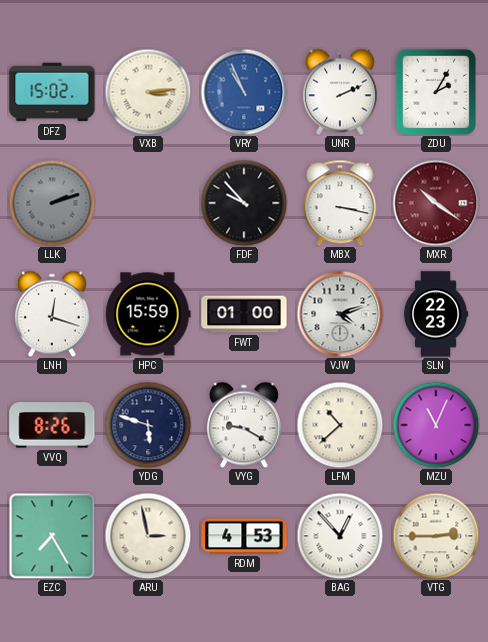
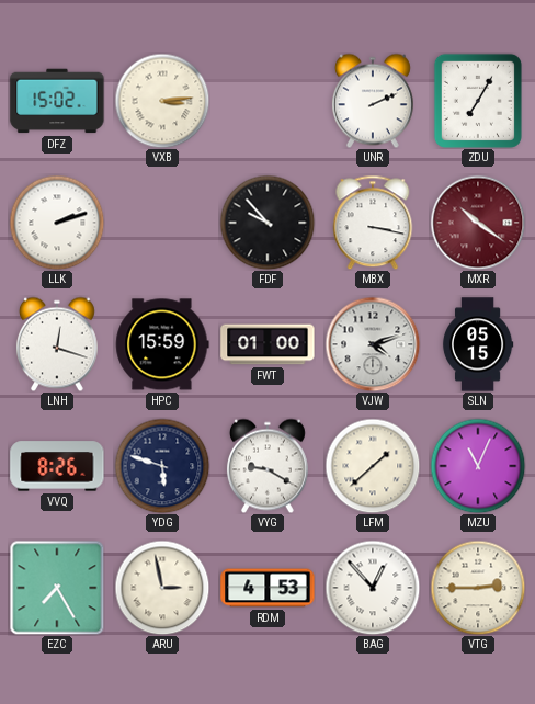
VRY: 10:56 -> none (244, 92)
ZDU: 2:05 -> 7:05 (478, 101)
LLK dial: grey -> white (57, 223)
SLN: 22:23 -> 05:15 (478, 344)
LFM: 10:38 -> 1:38 (373, 466)
